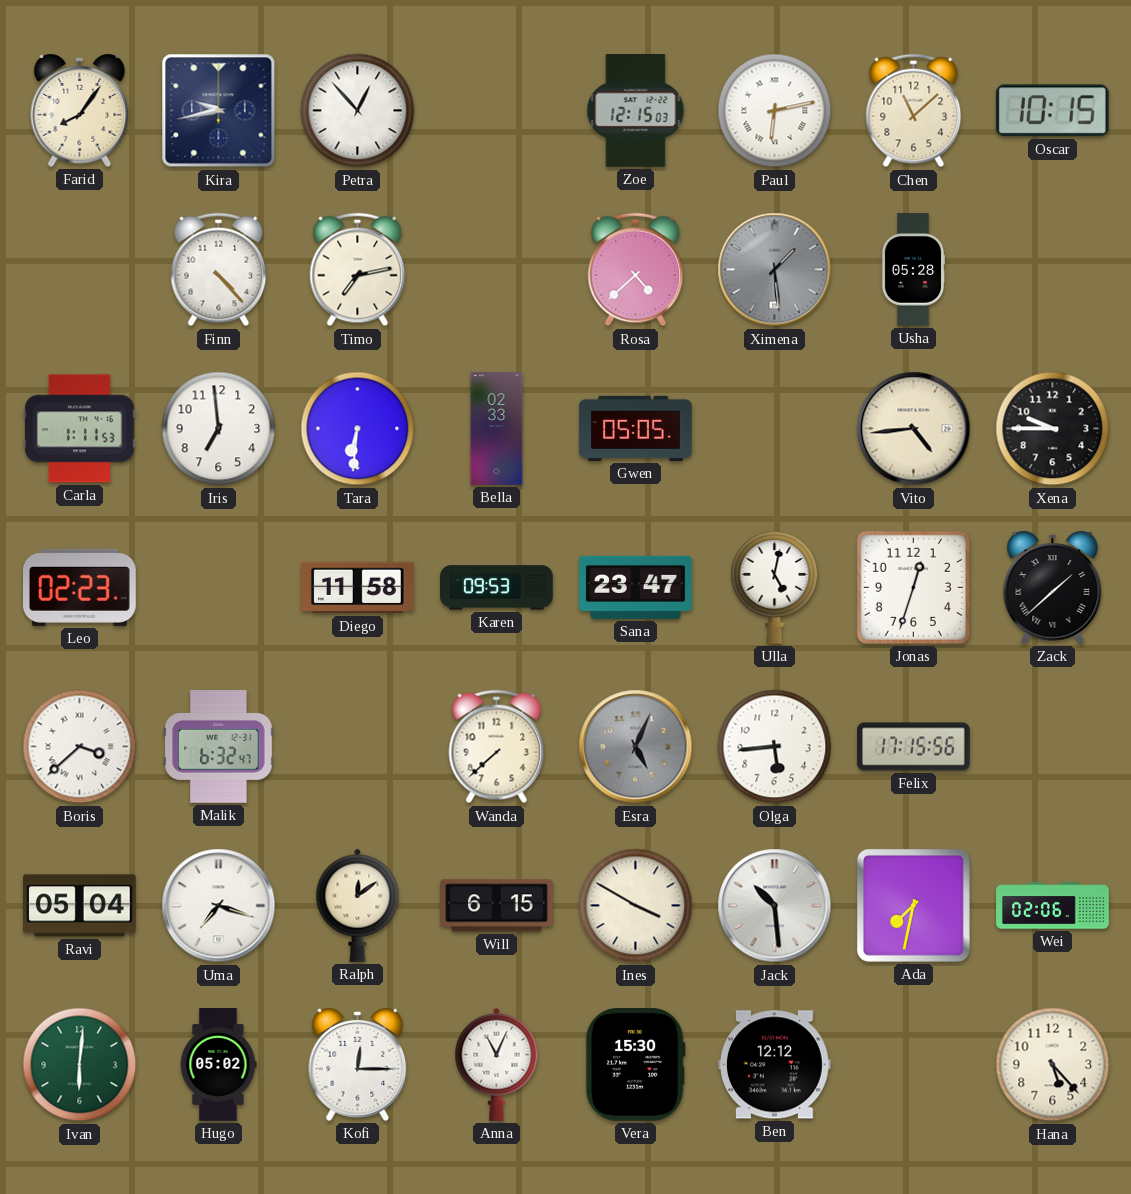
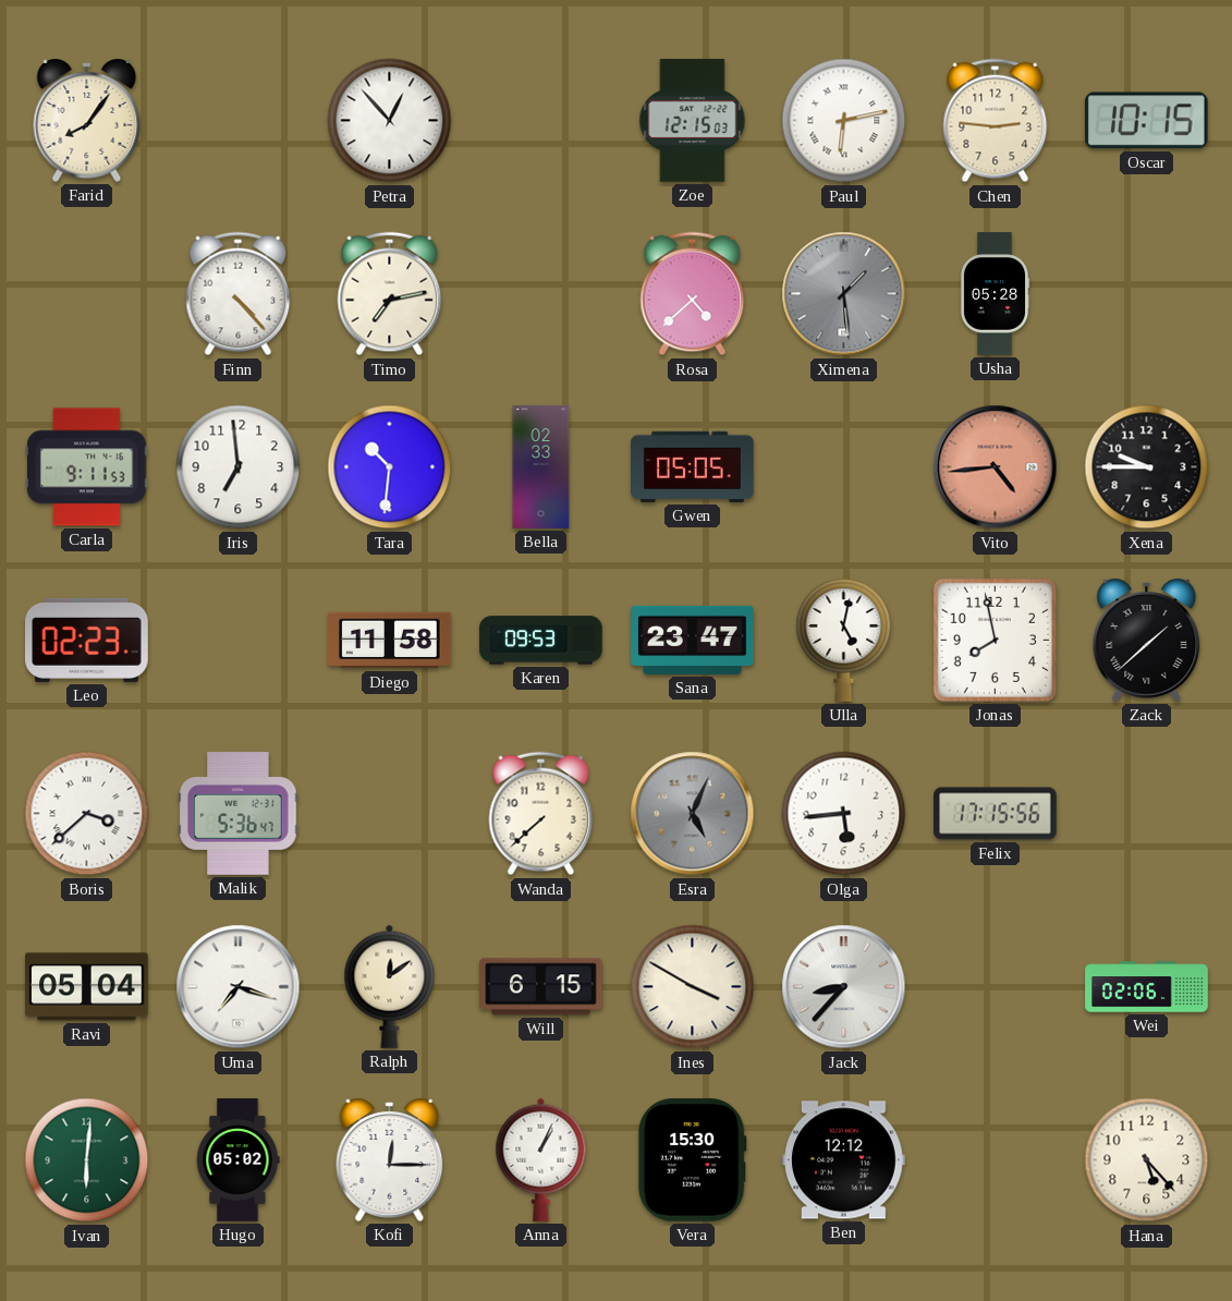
Kira: 9:43 -> none (219, 111)
Chen: 11:08 -> 2:46 (996, 121)
Carla: 1:11 -> 9:11 (87, 467)
Tara: 6:31 -> 10:31 (390, 467)
Vito dial: cream -> salmon (996, 467)
Jonas: 12:33 -> 7:58 (995, 640)
Malik: 6:32 -> 5:36 (239, 814)
Jack: 10:29 -> 8:37 (844, 987)
Ada: 7:32 -> none (913, 905)
Anna: 11:04 -> 1:04 (541, 1159)
